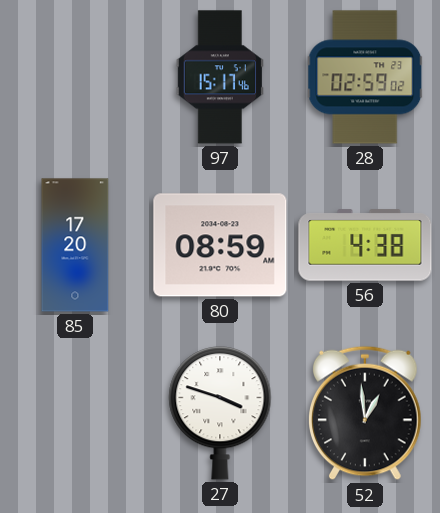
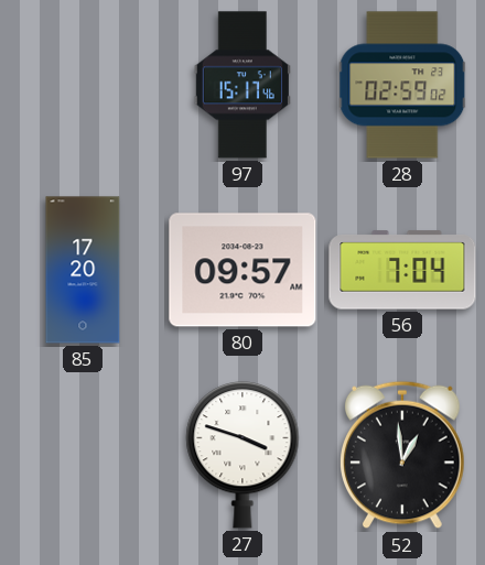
80: 08:59 -> 09:57 (242, 270)
56: 4:38 -> 7:04 (402, 270)
